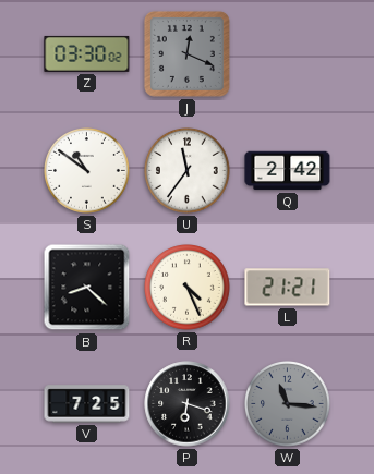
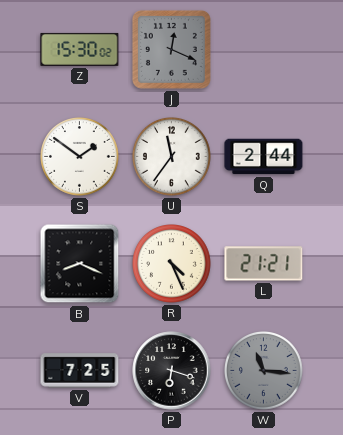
Z: 03:30 -> 15:30 (80, 49)
S: 10:51 -> 1:51 (80, 157)
Q: 2:42 -> 2:44 (264, 157)
B: 8:22 -> 8:19 (80, 264)
